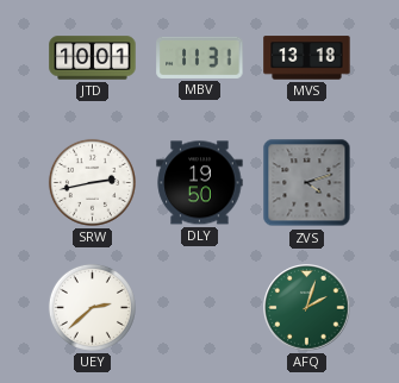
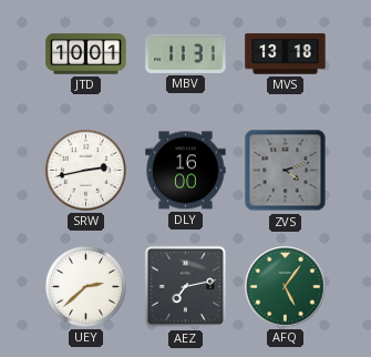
DLY: 19:50 -> 16:00 (186, 171)
AEZ: none -> 7:13 (186, 287)
AFQ: 2:03 -> 5:06 (286, 287)
